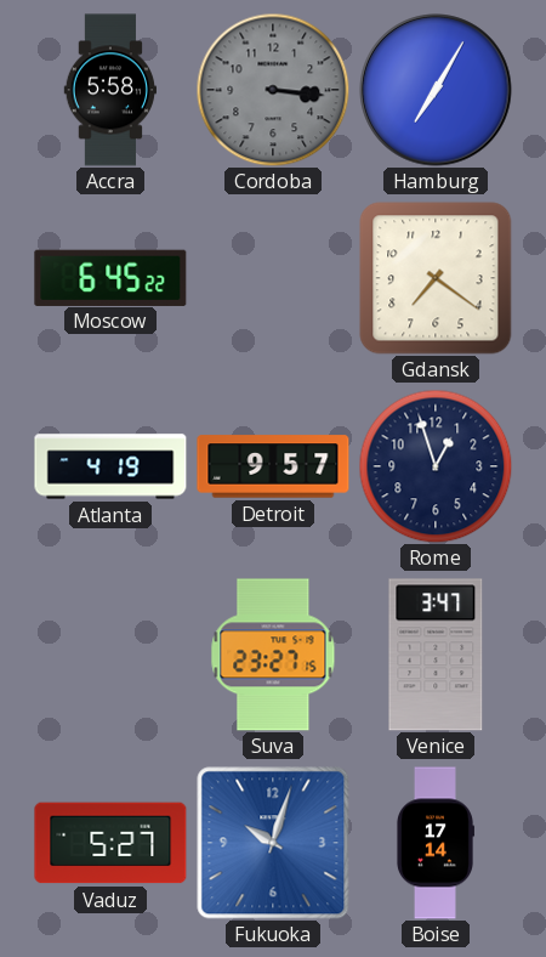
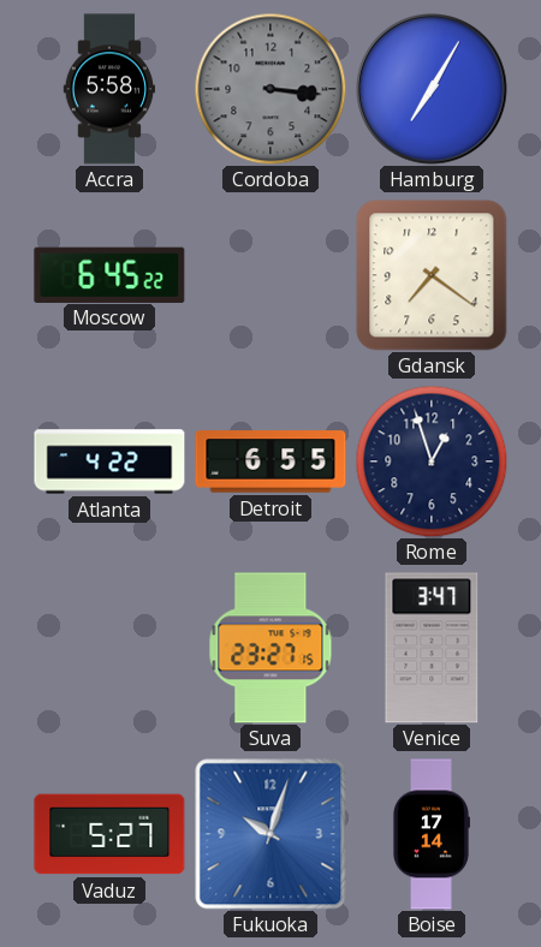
Atlanta: 4:19 -> 4:22 (109, 461)
Detroit: 9:57 -> 6:55 (270, 461)
